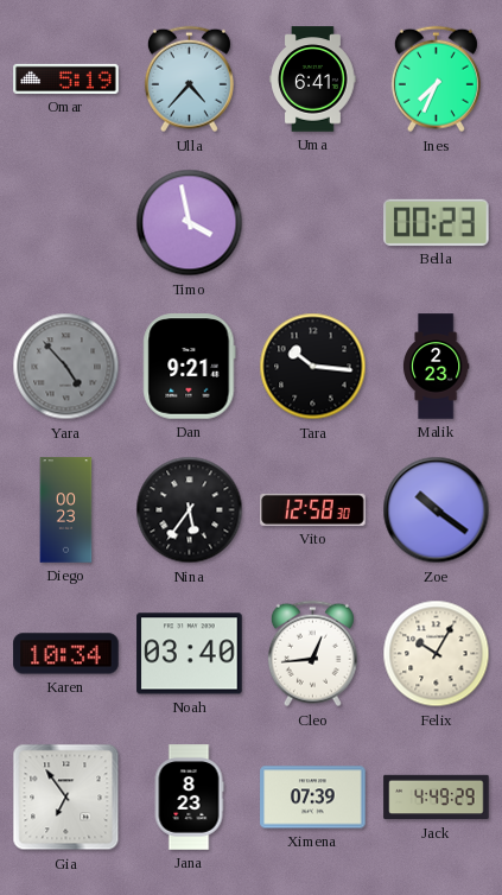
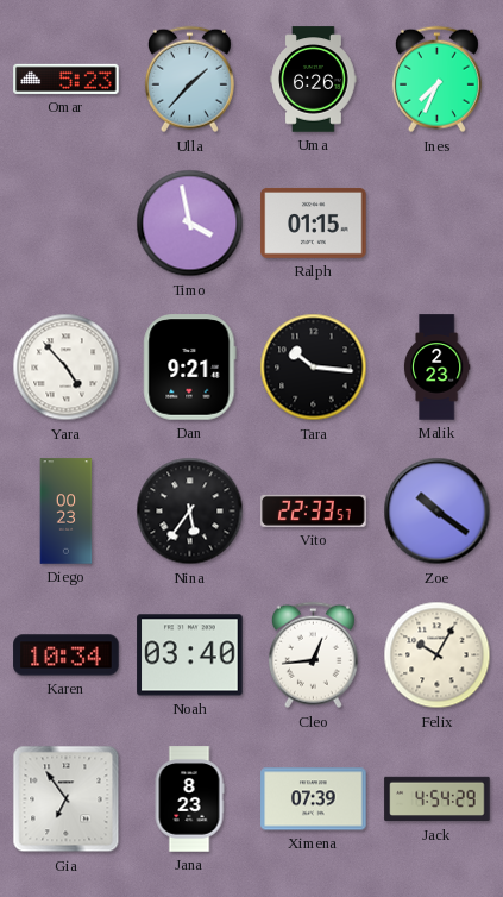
Omar: 5:19 -> 5:23 (67, 79)
Ulla: 4:37 -> 1:37 (189, 80)
Uma: 6:41 -> 6:26 (314, 80)
Ralph: none -> 01:15 (314, 224)
Bella: 00:23 -> none (437, 222)
Yara dial: grey -> white (67, 368)
Vito: 12:58 -> 22:33 (314, 510)
Jack: 4:49 -> 4:54 (438, 799)
